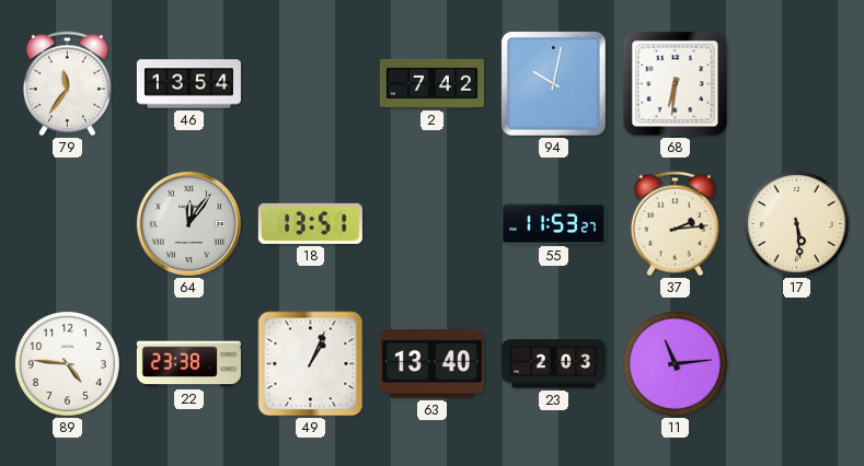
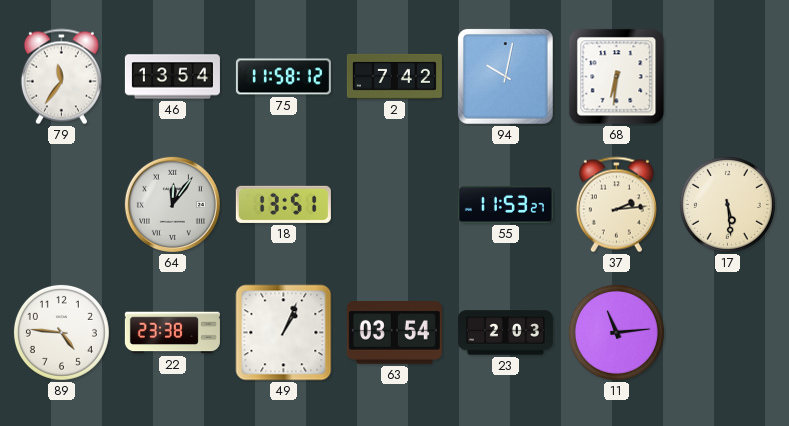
75: none -> 11:58 (283, 77)
63: 13:40 -> 03:54 (394, 333)
